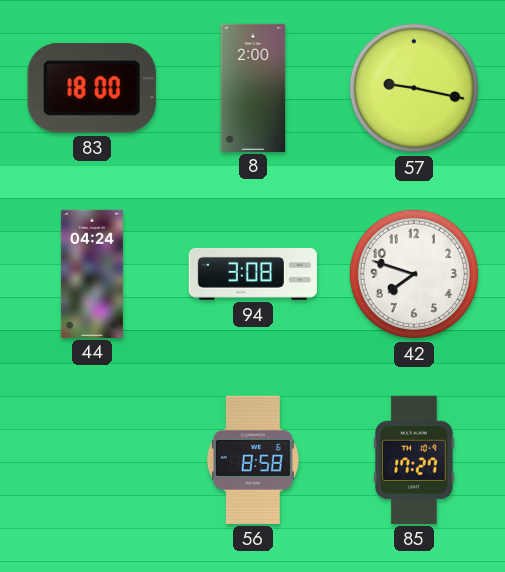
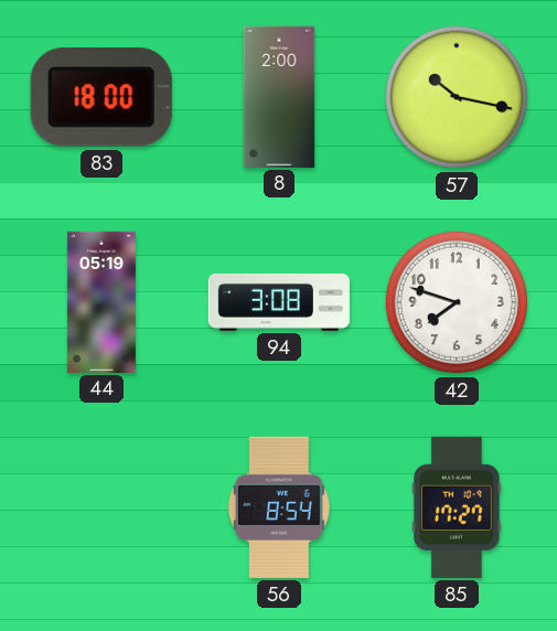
57: 9:17 -> 10:17 (457, 97)
44: 04:24 -> 05:19 (101, 301)
56: 8:58 -> 8:54 (279, 507)
